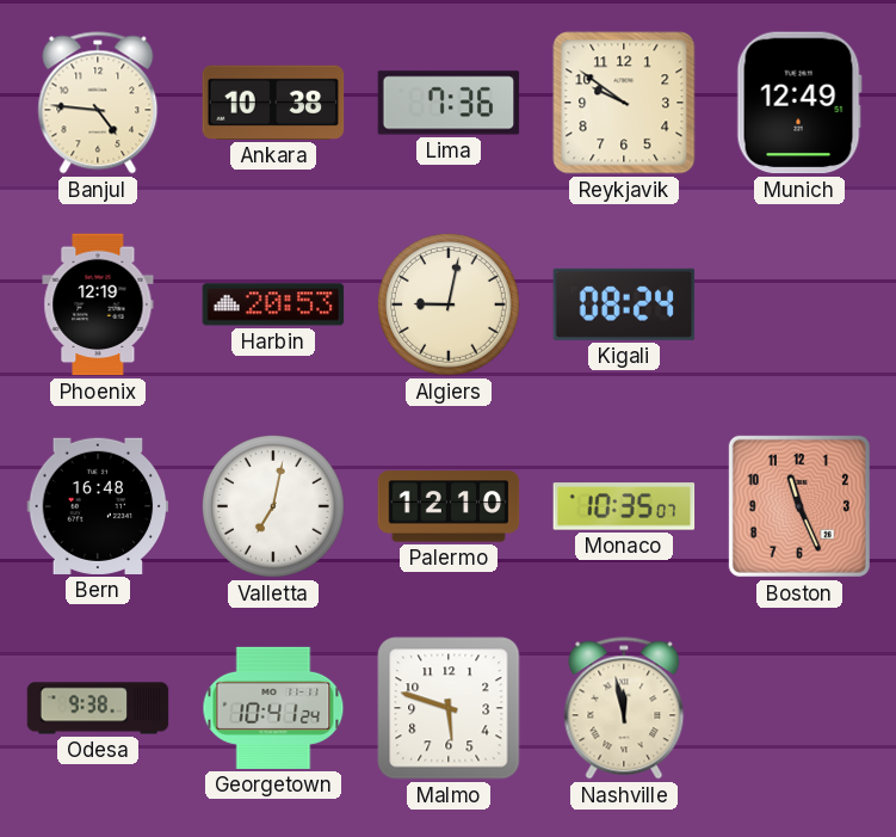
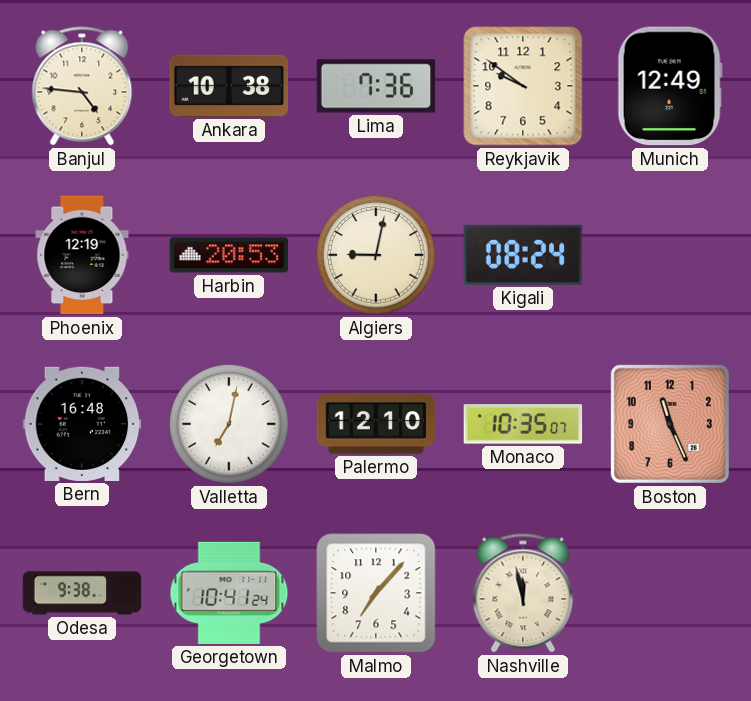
Malmo: 5:48 -> 7:07 (376, 593)
